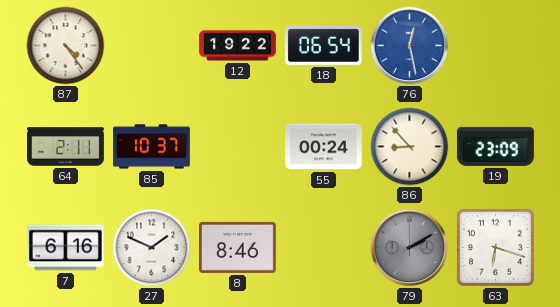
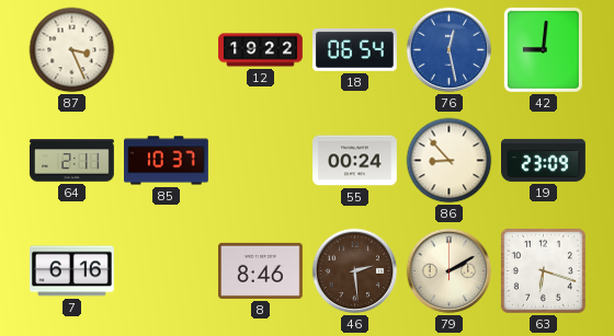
87: 4:24 -> 3:26 (72, 50)
42: none -> 9:01 (543, 49)
27: 1:49 -> none (152, 248)
46: none -> 2:29 (355, 271)
79 dial: grey -> cream (450, 271)
